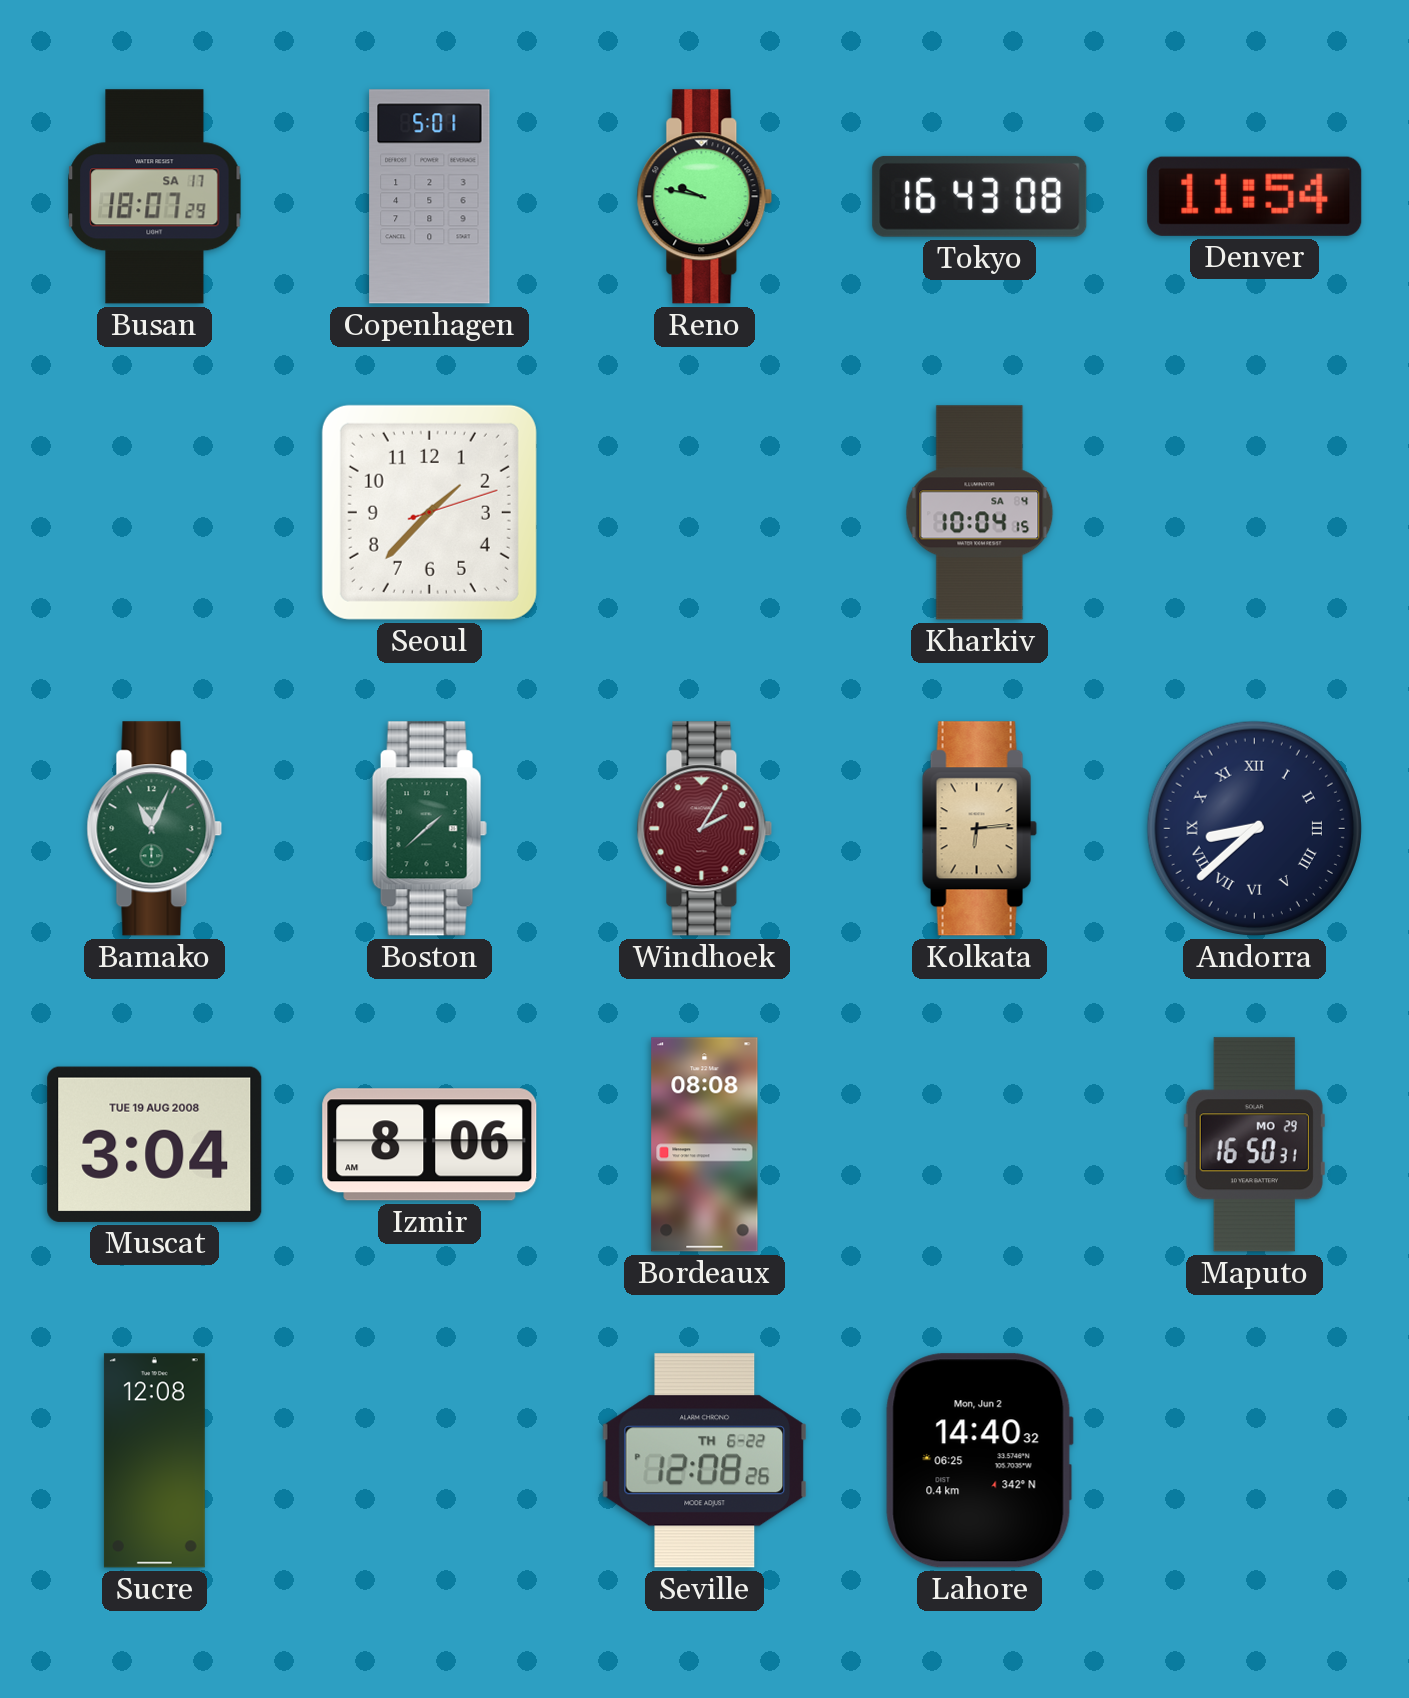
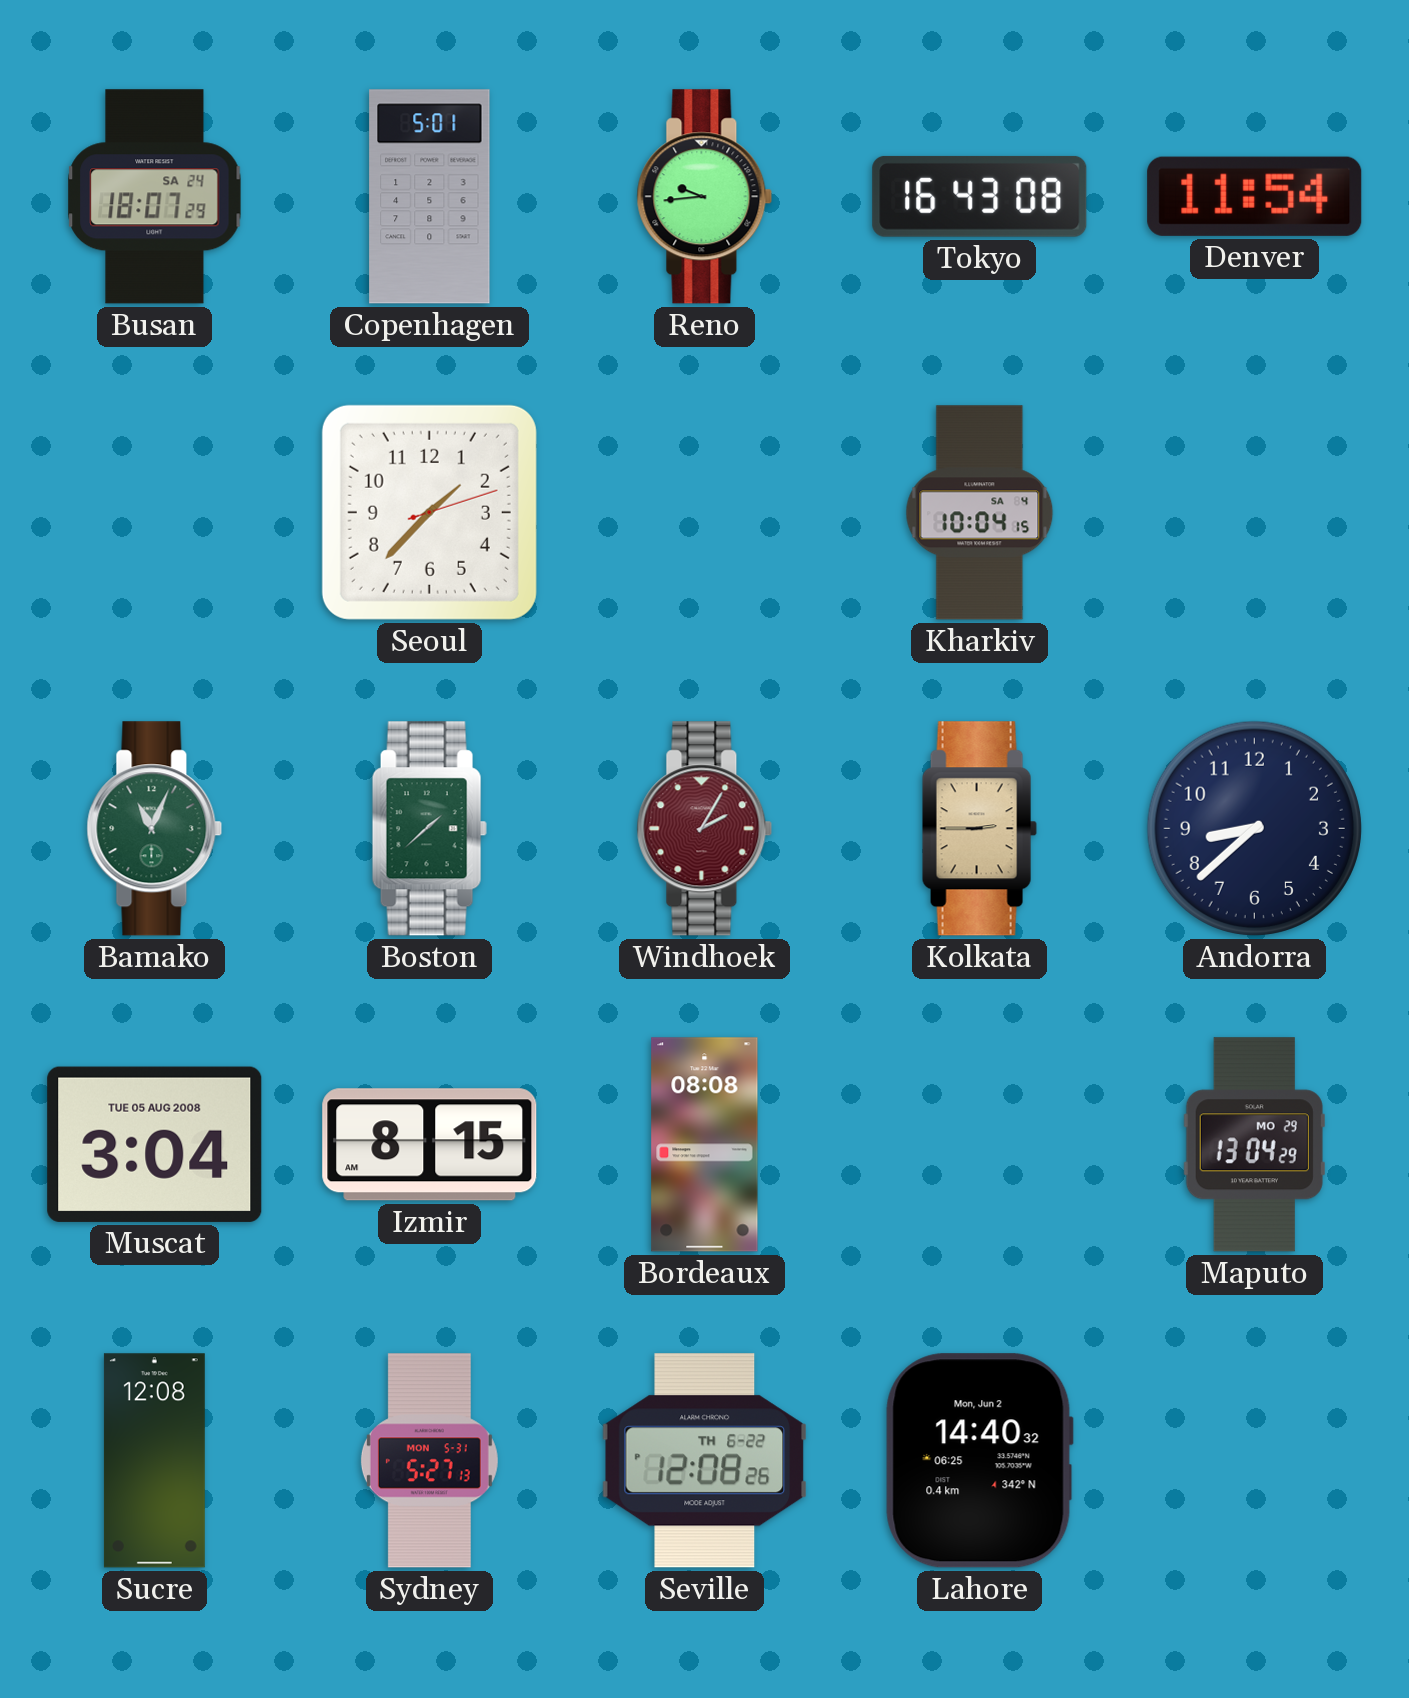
Busan date: SA 17 -> SA 24 (155, 197)
Reno: 9:47 -> 9:44 (705, 197)
Kolkata: 6:14 -> 2:45 (979, 829)
Andorra numerals: Roman -> Arabic (1254, 828)
Muscat date: TUE 19 AUG 2008 -> TUE 05 AUG 2008 (155, 1144)
Izmir: 8:06 -> 8:15 (430, 1145)
Maputo: 16:50 -> 13:04 (1254, 1145)
Sydney: none -> 5:27 (429, 1461)
